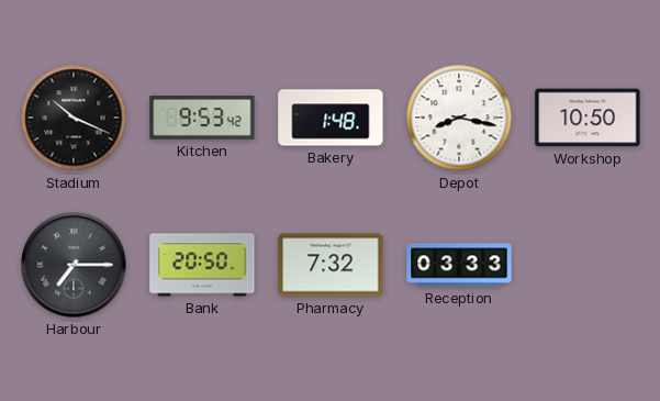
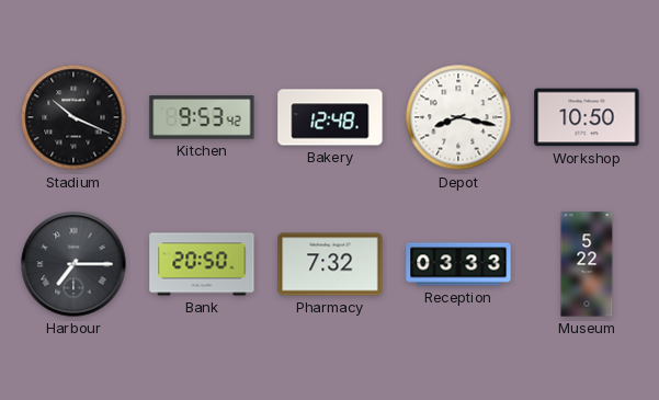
Bakery: 1:48 -> 12:48 (330, 117)
Museum: none -> 5:22 (587, 264)
